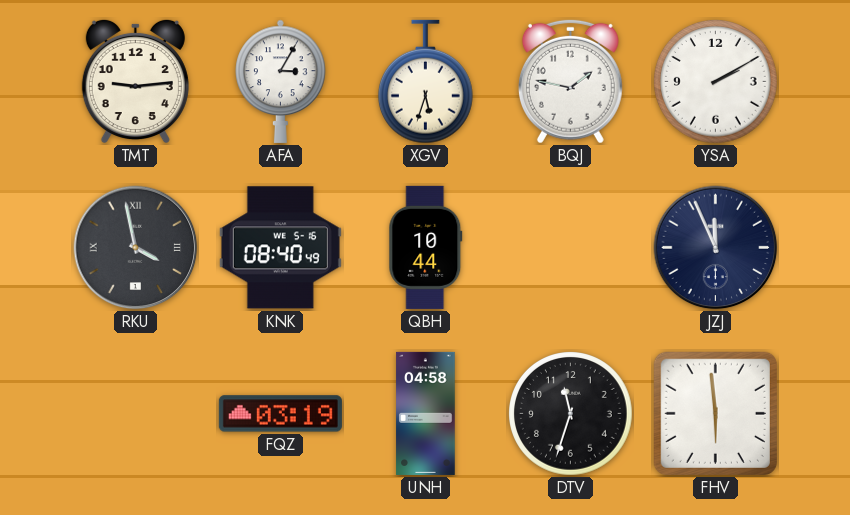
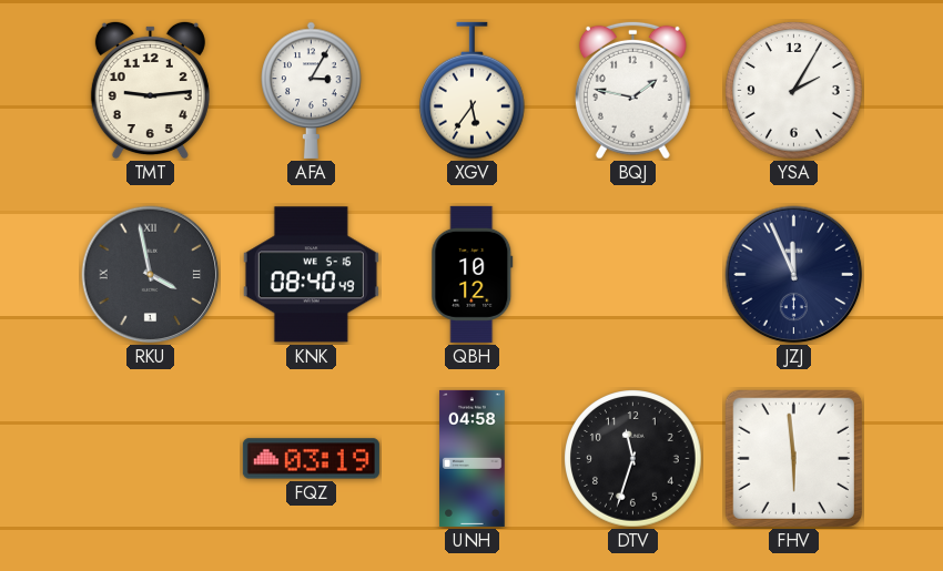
XGV: 5:33 -> 5:36 (471, 91)
YSA: 2:10 -> 2:05 (794, 91)
QBH: 10:44 -> 10:12 (473, 274)
